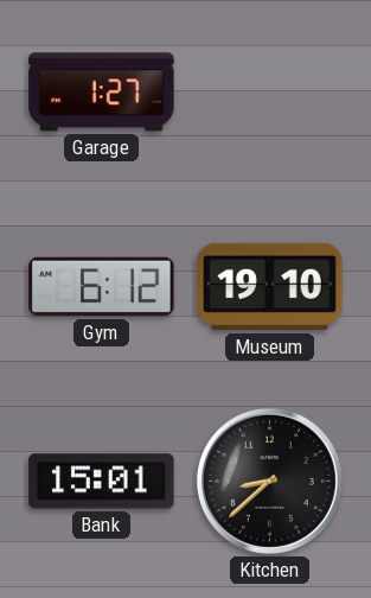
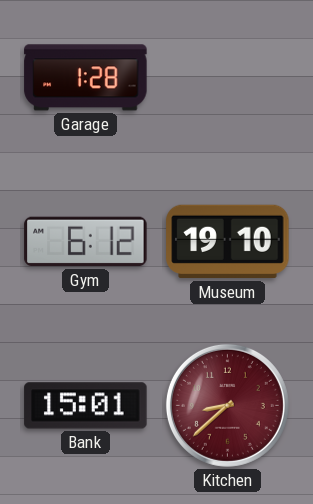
Garage: 1:27 -> 1:28 (86, 78)
Kitchen dial: black -> burgundy (227, 405)
